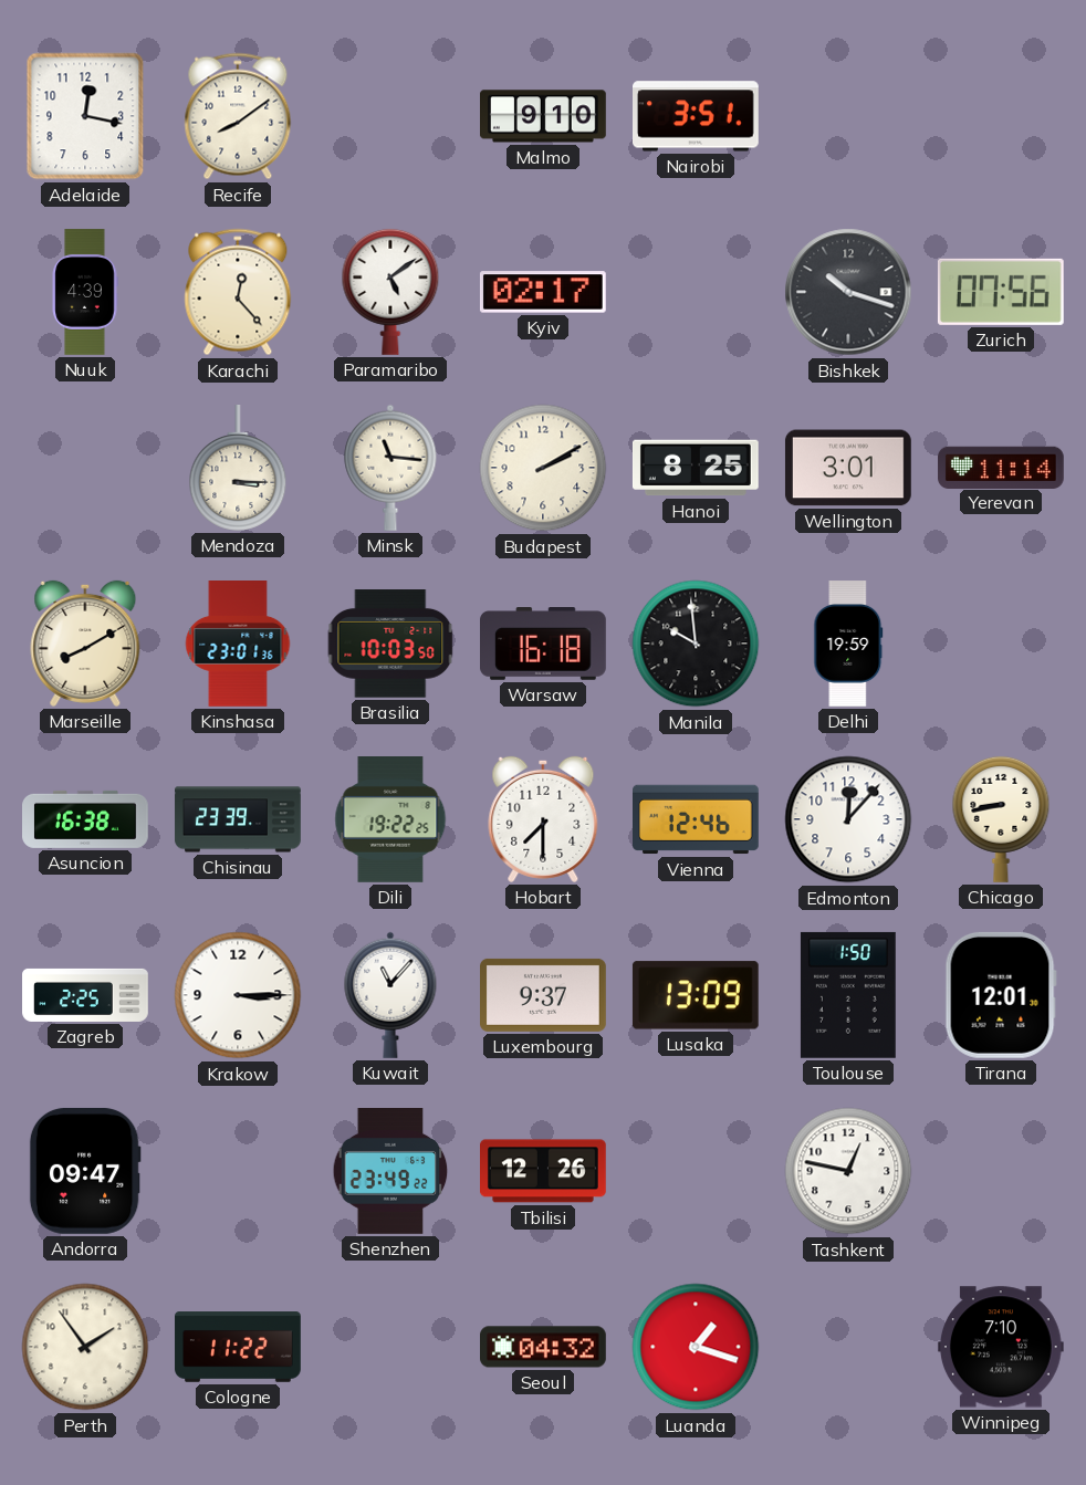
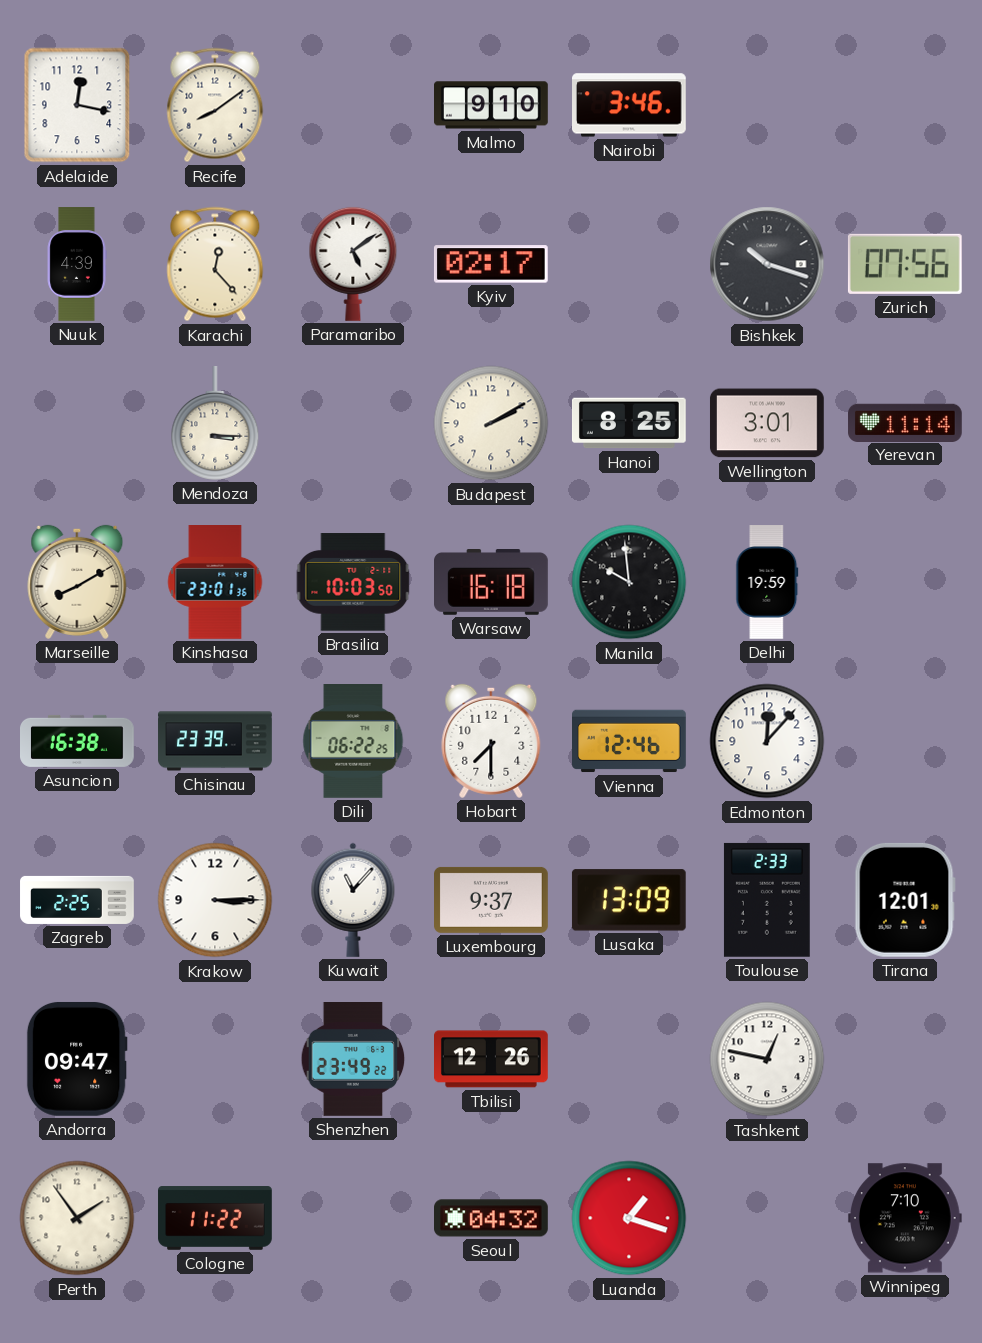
Nairobi: 3:51 -> 3:46 (630, 105)
Minsk: 11:16 -> none (390, 468)
Dili: 19:22 -> 06:22 (353, 742)
Chicago: 8:43 -> none (1001, 819)
Toulouse: 1:50 -> 2:33 (767, 900)
